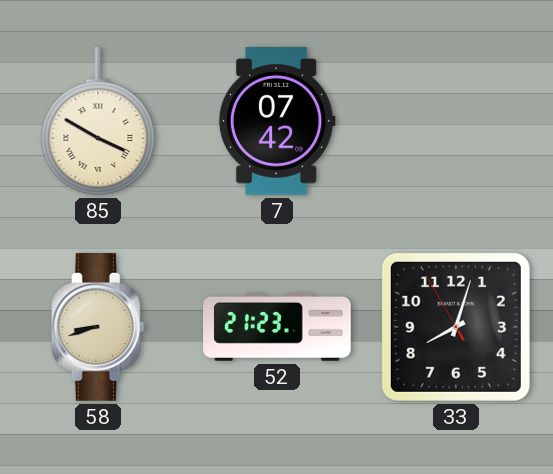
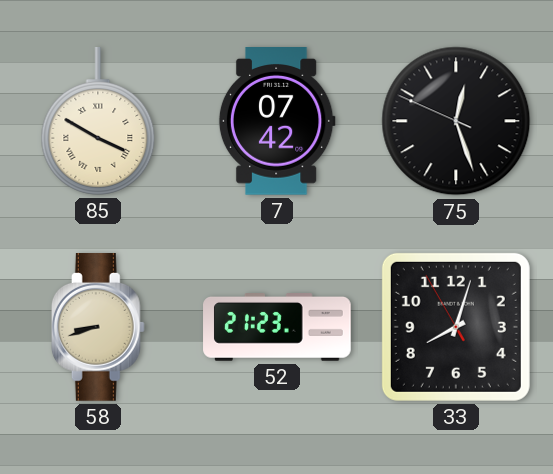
75: none -> 12:26 (456, 121)
